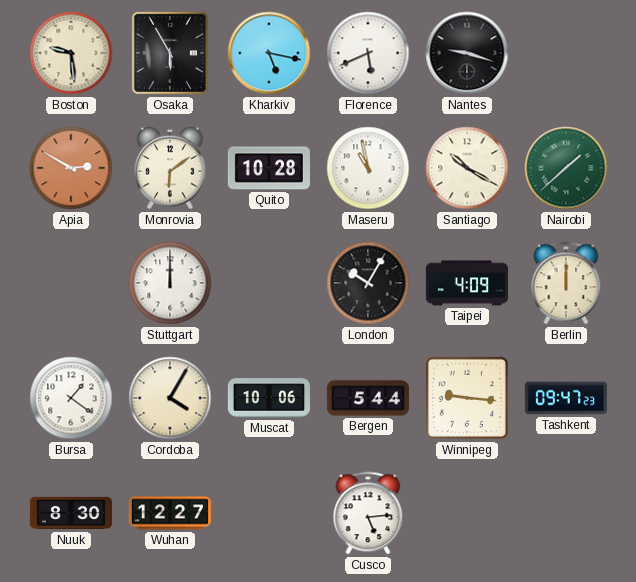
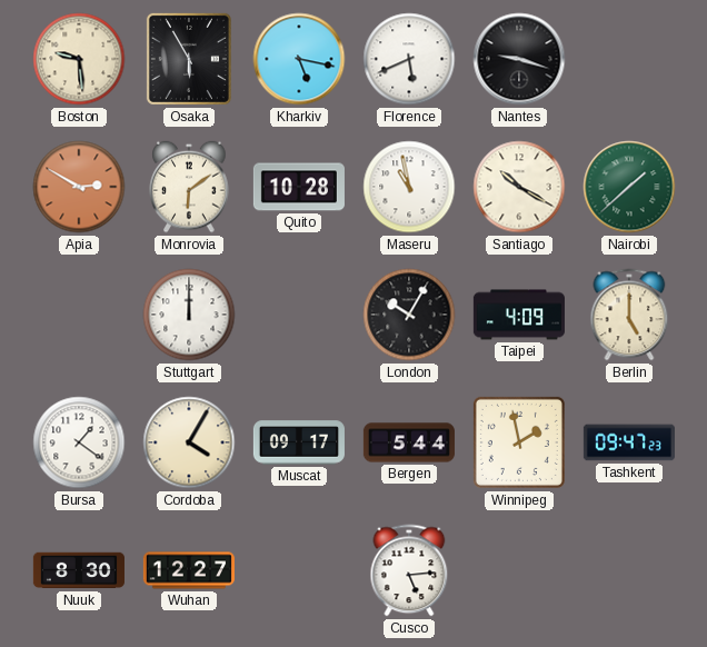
Berlin: 12:00 -> 5:00 (629, 315)
Muscat: 10:06 -> 09:17 (299, 442)
Winnipeg: 9:16 -> 1:58 (519, 442)
